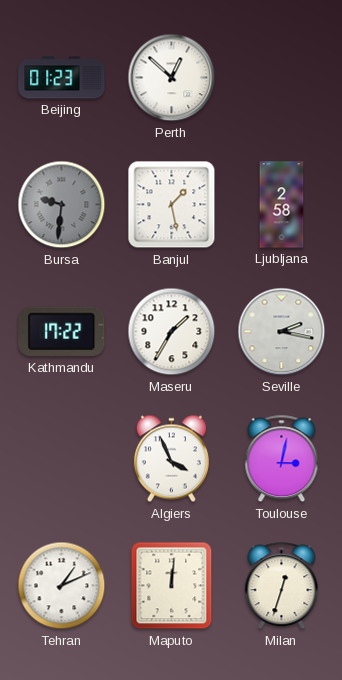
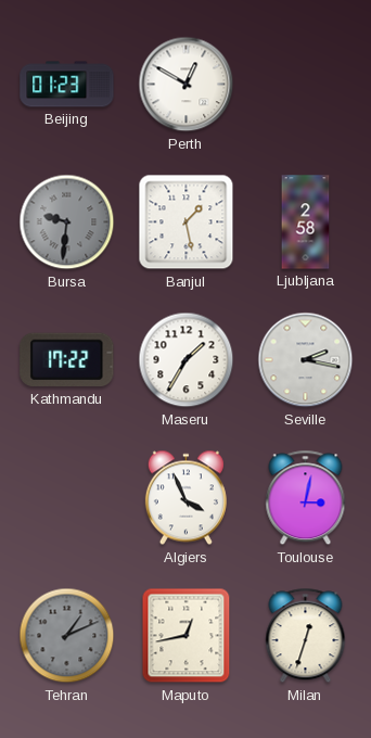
Perth: 12:52 -> 12:50 (187, 85)
Tehran dial: white -> grey (67, 636)
Maputo: 12:01 -> 12:43 (187, 636)
